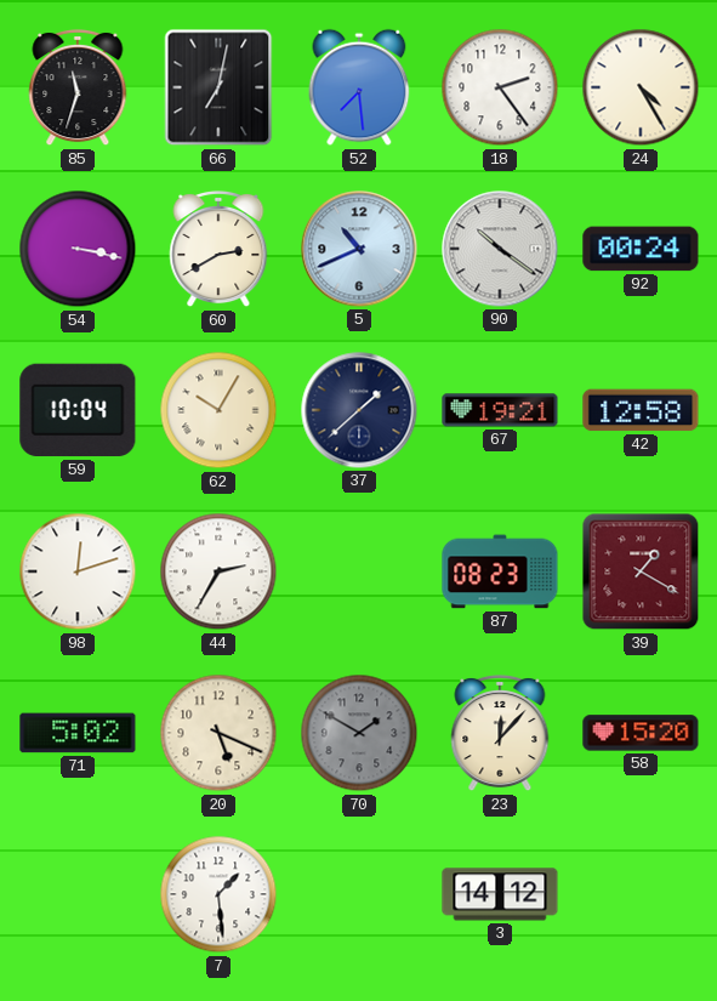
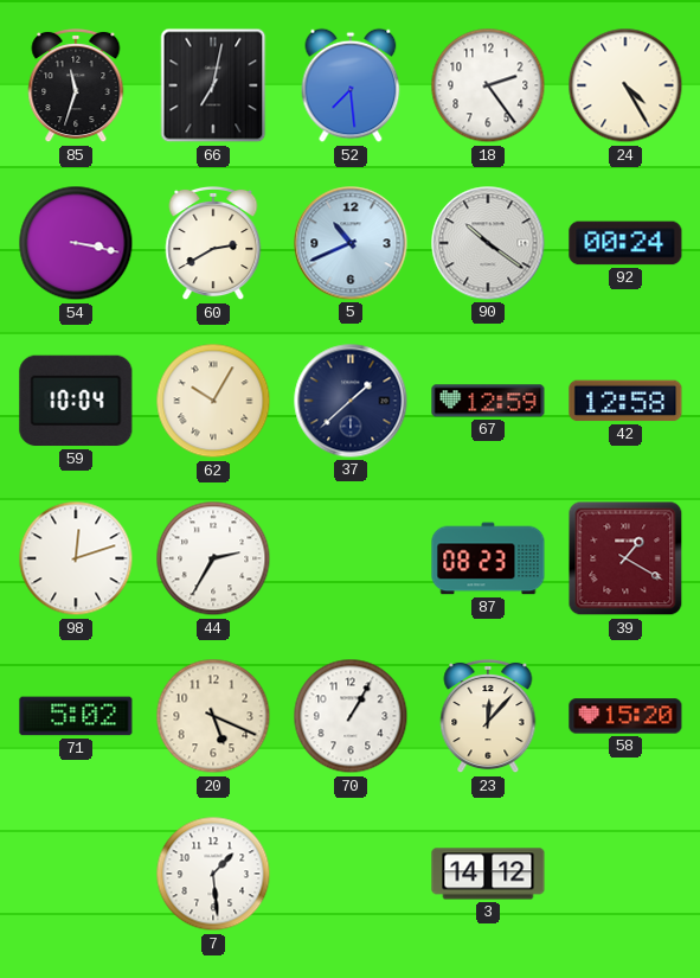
67: 19:21 -> 12:59 (488, 401)
70: 1:50 -> 1:05 (351, 716)
70 dial: grey -> white (351, 716)
